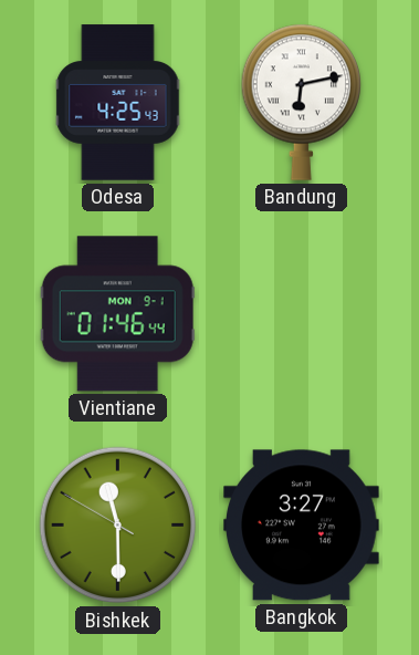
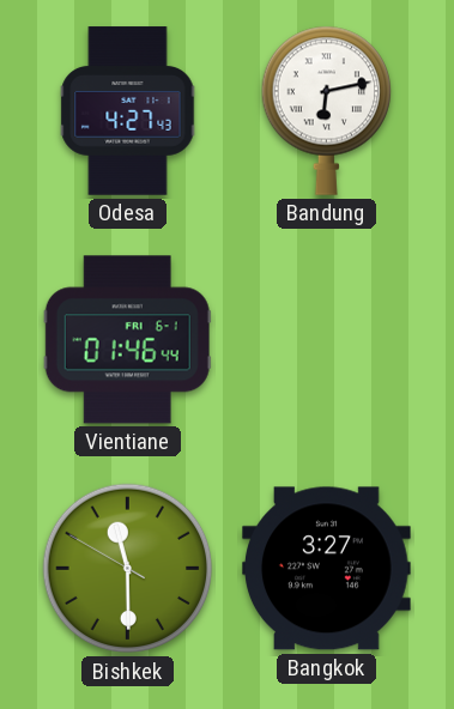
Odesa: 4:25 -> 4:27 (128, 111)
Vientiane date: MON 9-1 -> FRI 6-1 (127, 340)
